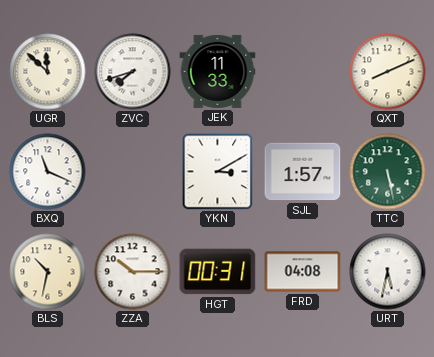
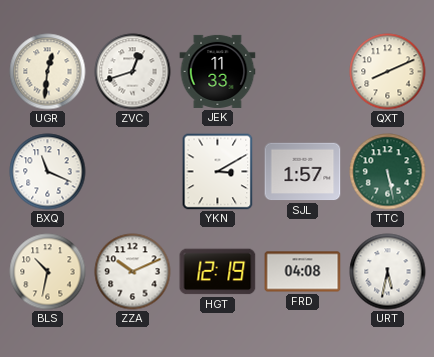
UGR: 11:52 -> 12:31 (48, 72)
ZVC: 7:42 -> 12:42 (133, 72)
ZZA: 10:15 -> 10:11 (133, 272)
HGT: 00:31 -> 12:19 (218, 272)
